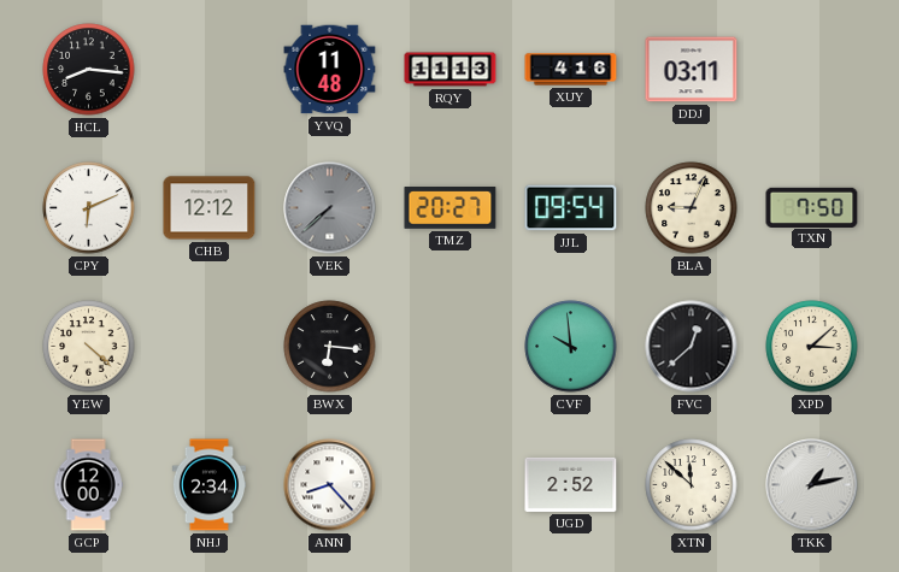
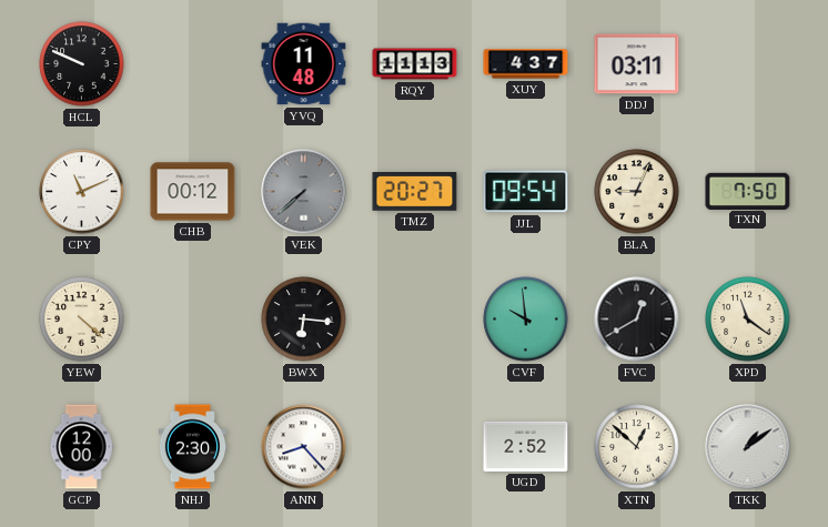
HCL: 8:16 -> 9:49 (82, 64)
XUY: 4:16 -> 4:37 (526, 64)
CPY: 6:11 -> 11:11 (82, 192)
CHB: 12:12 -> 00:12 (193, 192)
FVC: 12:38 -> 12:40 (637, 320)
XPD: 3:08 -> 11:21 (748, 320)
NHJ: 2:34 -> 2:30 (193, 447)
XTN: 11:52 -> 12:52 (637, 447)
TKK: 1:13 -> 1:09 (748, 447)
